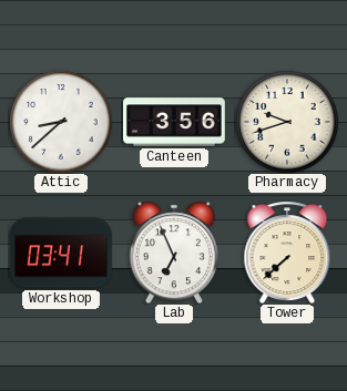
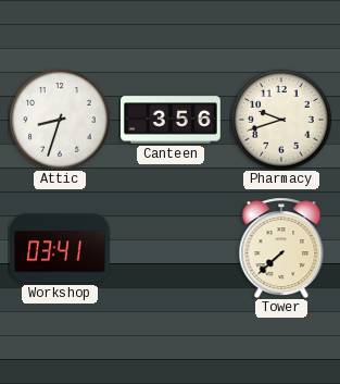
Attic: 8:38 -> 8:33 (60, 120)
Lab: 6:56 -> none (174, 253)
